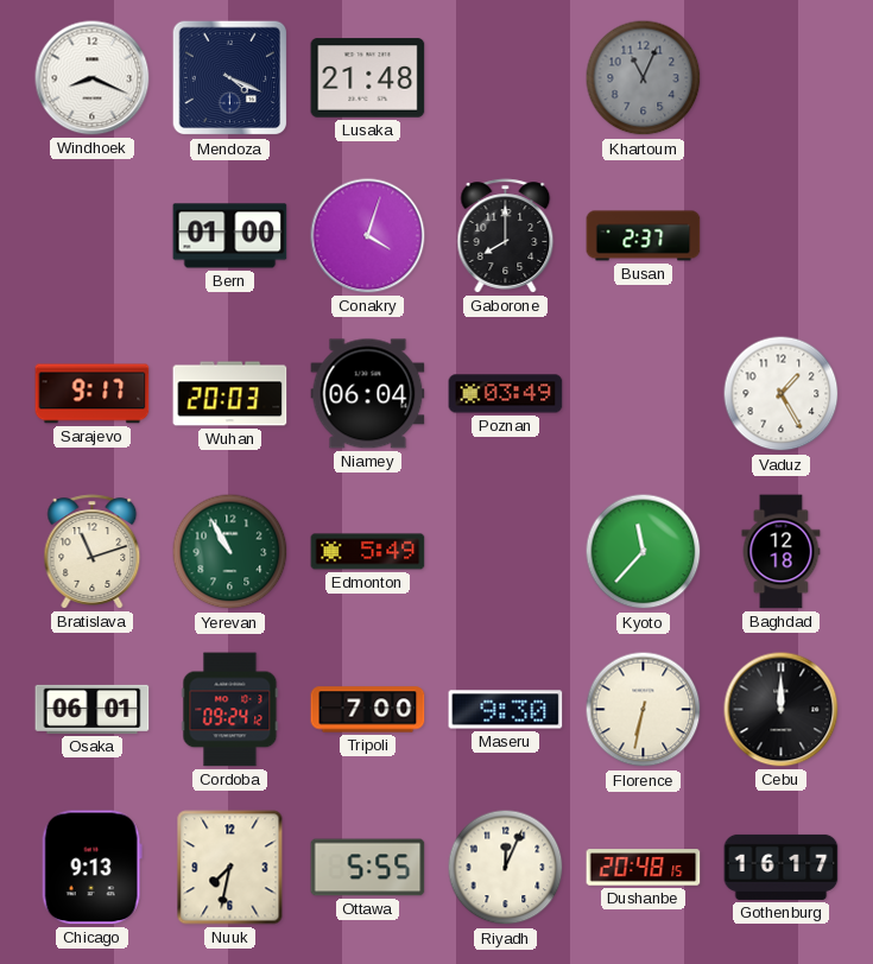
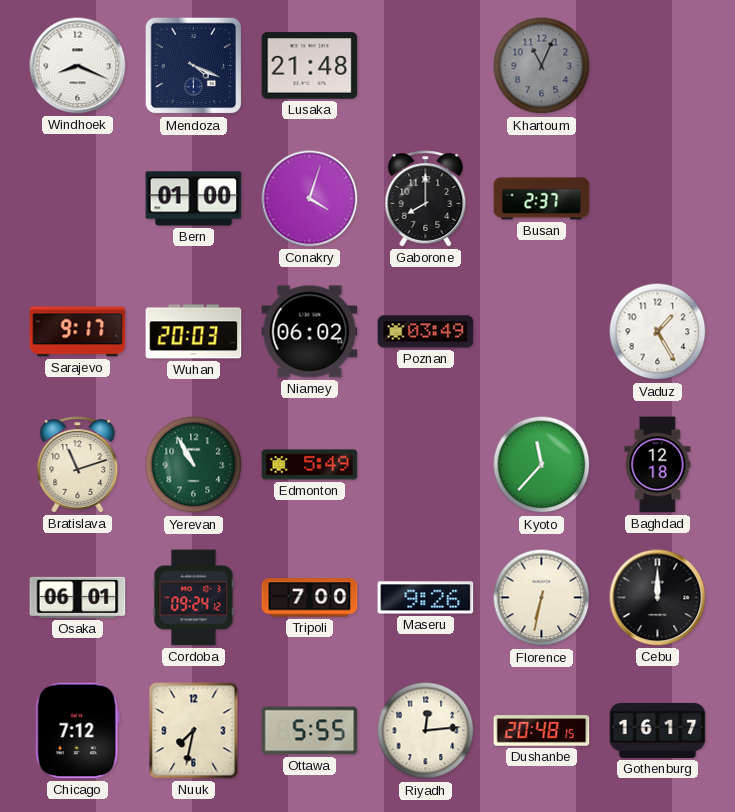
Niamey: 06:04 -> 06:02 (310, 332)
Maseru: 9:30 -> 9:26 (426, 598)
Chicago: 9:13 -> 7:12 (77, 731)
Riyadh: 12:04 -> 12:14 (426, 731)
